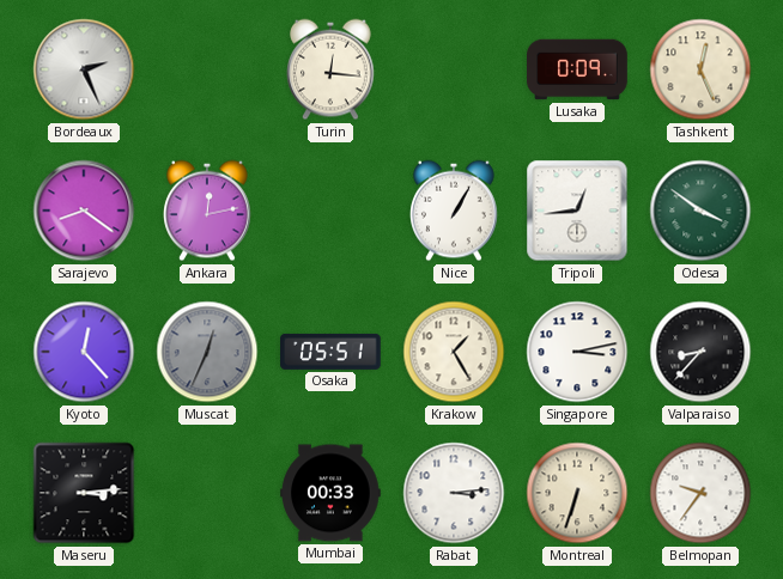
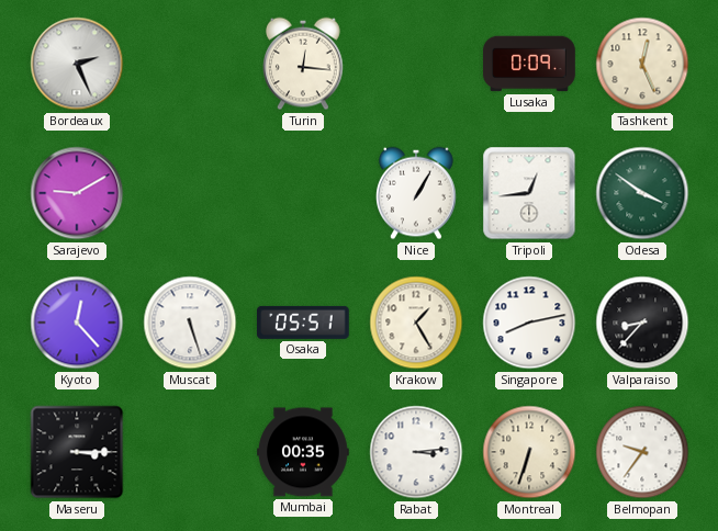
Sarajevo: 8:21 -> 9:10 (77, 193)
Ankara: 12:13 -> none (208, 211)
Muscat: 12:34 -> 5:27 (190, 323)
Muscat dial: grey -> white (190, 323)
Singapore: 3:13 -> 8:13 (529, 323)
Maseru: 3:14 -> 3:15 (77, 452)
Mumbai: 00:33 -> 00:35 (303, 452)
